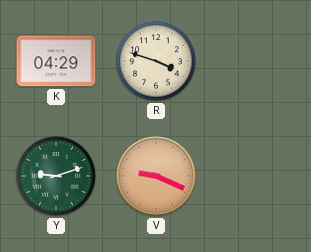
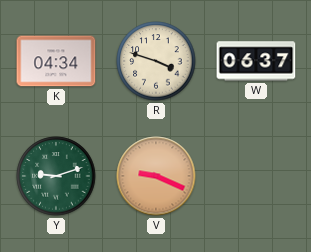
K: 04:29 -> 04:34 (56, 61)
W: none -> 06:37 (256, 61)
